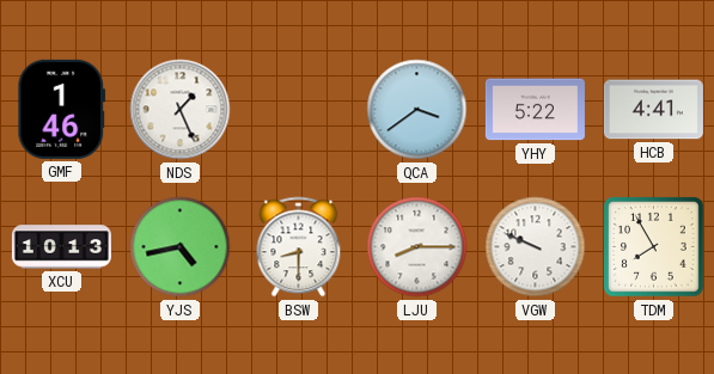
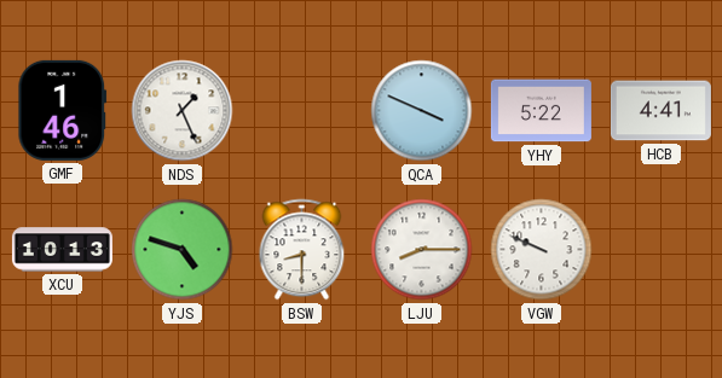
QCA: 3:39 -> 3:49 (422, 111)
YJS: 4:43 -> 4:48 (183, 250)
TDM: 7:55 -> none (654, 247)
